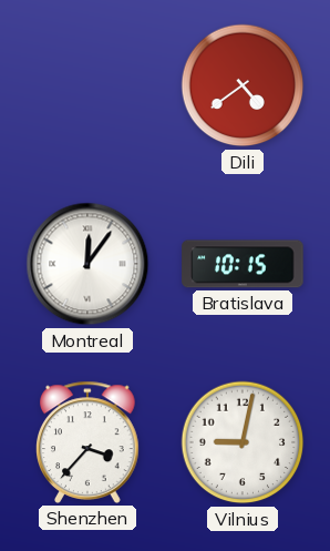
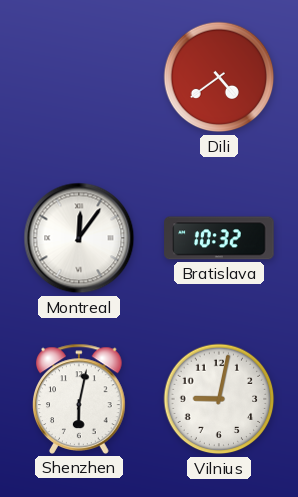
Bratislava: 10:15 -> 10:32 (219, 238)
Shenzhen: 3:37 -> 6:02 (80, 399)
